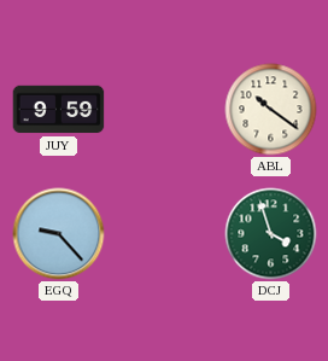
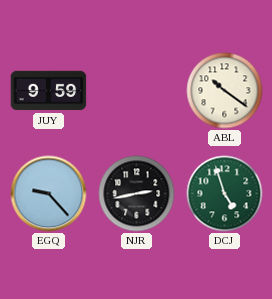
NJR: none -> 2:43 (137, 194)
DCJ: 3:57 -> 4:57 (225, 194)
